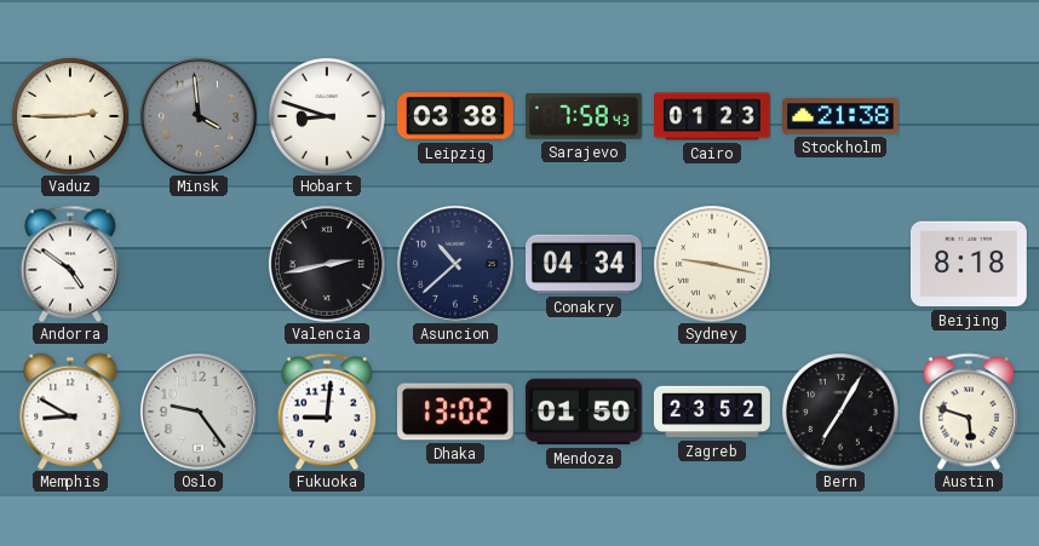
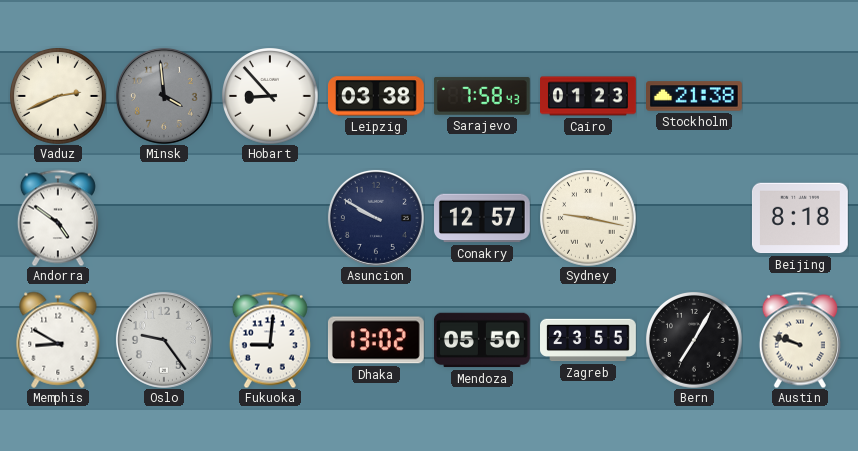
Vaduz: 2:45 -> 2:41 (58, 96)
Hobart: 8:48 -> 8:53 (270, 96)
Valencia: 2:43 -> none (327, 264)
Asuncion: 10:38 -> 9:50 (376, 218)
Conakry: 04:34 -> 12:57 (483, 218)
Mendoza: 01:50 -> 05:50 (482, 340)
Zagreb: 23:52 -> 23:55 (589, 340)
Austin: 5:48 -> 9:48 (800, 340)
